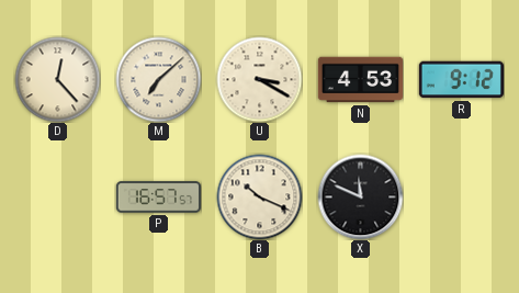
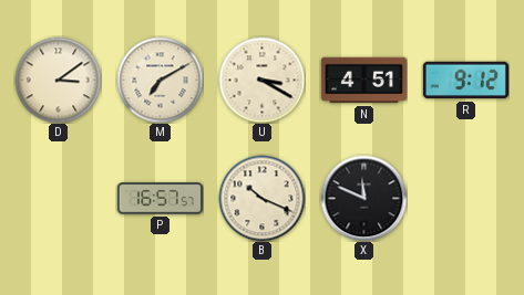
D: 12:23 -> 3:09 (58, 80)
M: 7:08 -> 7:10 (160, 80)
N: 4:53 -> 4:51 (363, 81)
